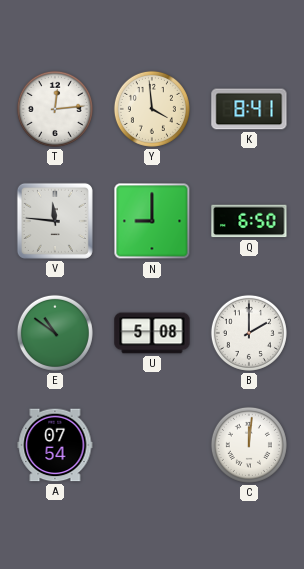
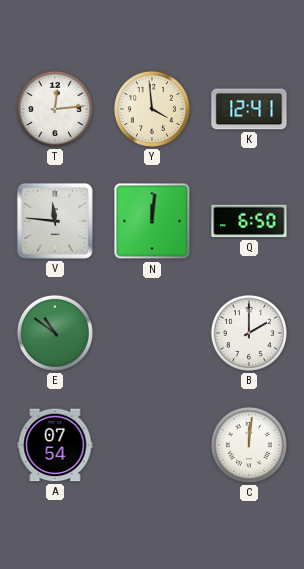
K: 8:41 -> 12:41 (249, 109)
N: 9:00 -> 12:01 (152, 221)
U: 5:08 -> none (152, 333)
